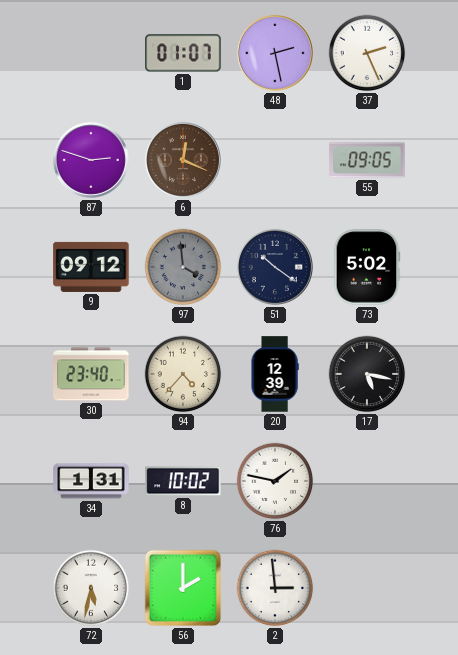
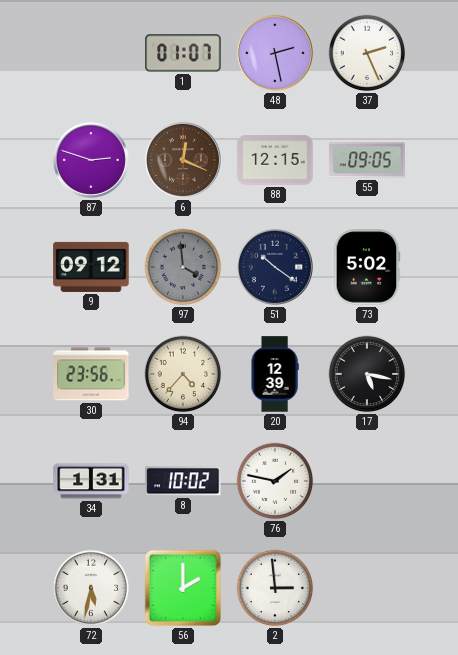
88: none -> 12:15 (275, 160)
30: 23:40 -> 23:56 (91, 374)
